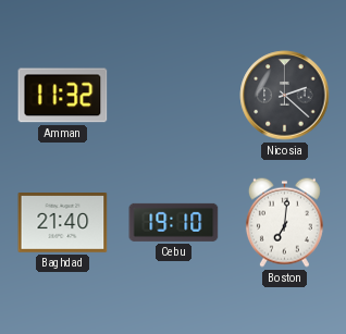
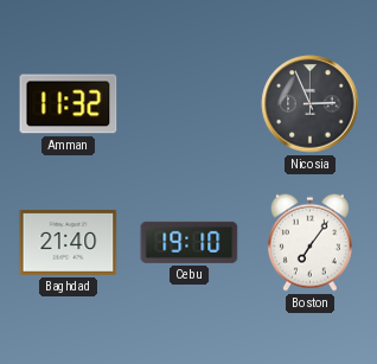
Nicosia: 2:22 -> 2:56 (311, 104)
Boston: 7:01 -> 7:06 (309, 242)
